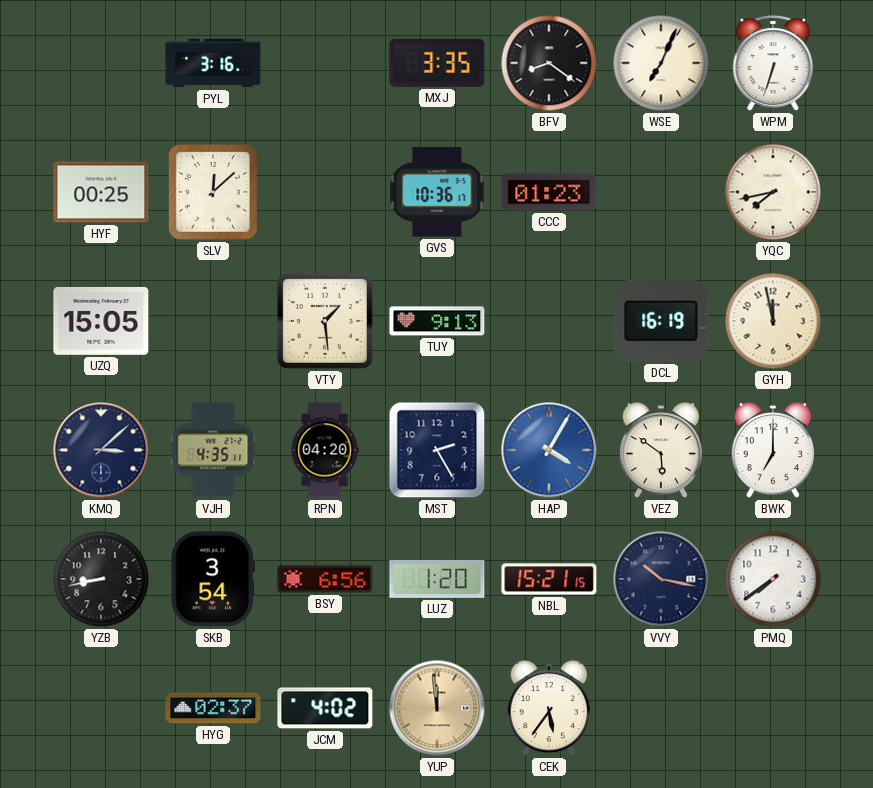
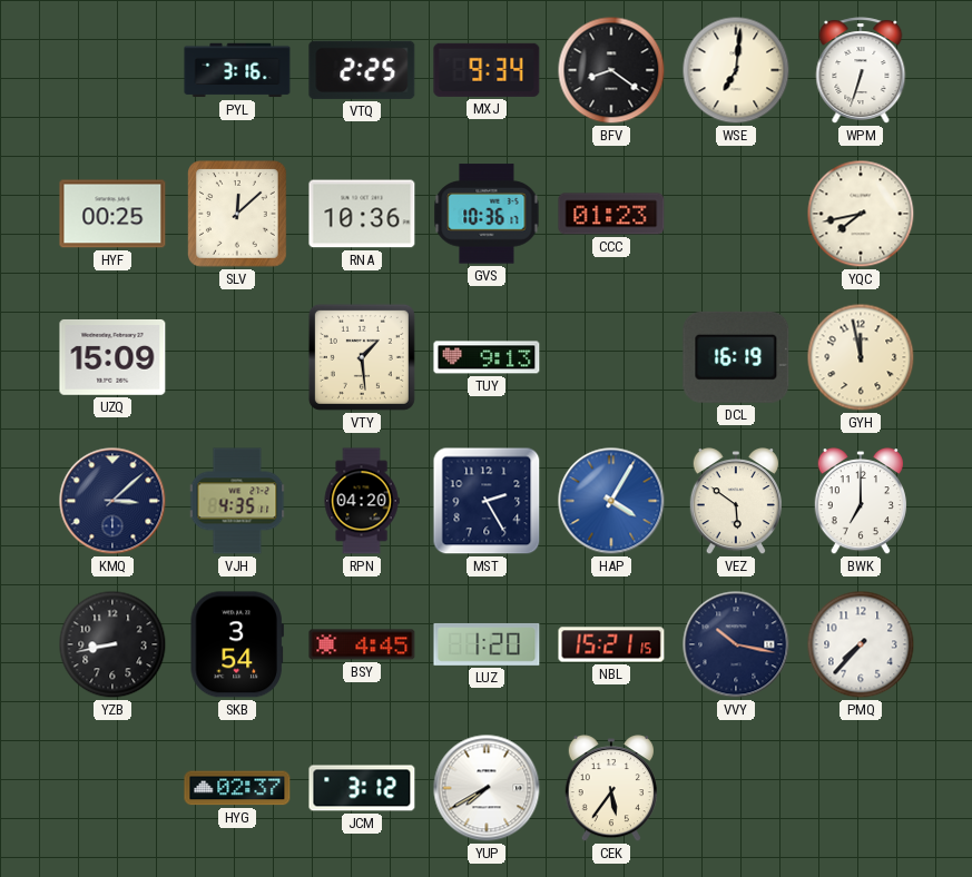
VTQ: none -> 2:25 (362, 70)
MXJ: 3:35 -> 9:34 (487, 70)
WSE: 7:04 -> 7:01 (736, 70)
RNA: none -> 10:36 (362, 214)
UZQ: 15:05 -> 15:09 (112, 357)
BSY: 6:56 -> 4:45 (362, 644)
PMQ: 7:39 -> 7:37 (861, 644)
JCM: 4:02 -> 3:12 (362, 788)
YUP: 11:59 -> 7:40 (487, 788)
YUP dial: champagne -> white (487, 788)
